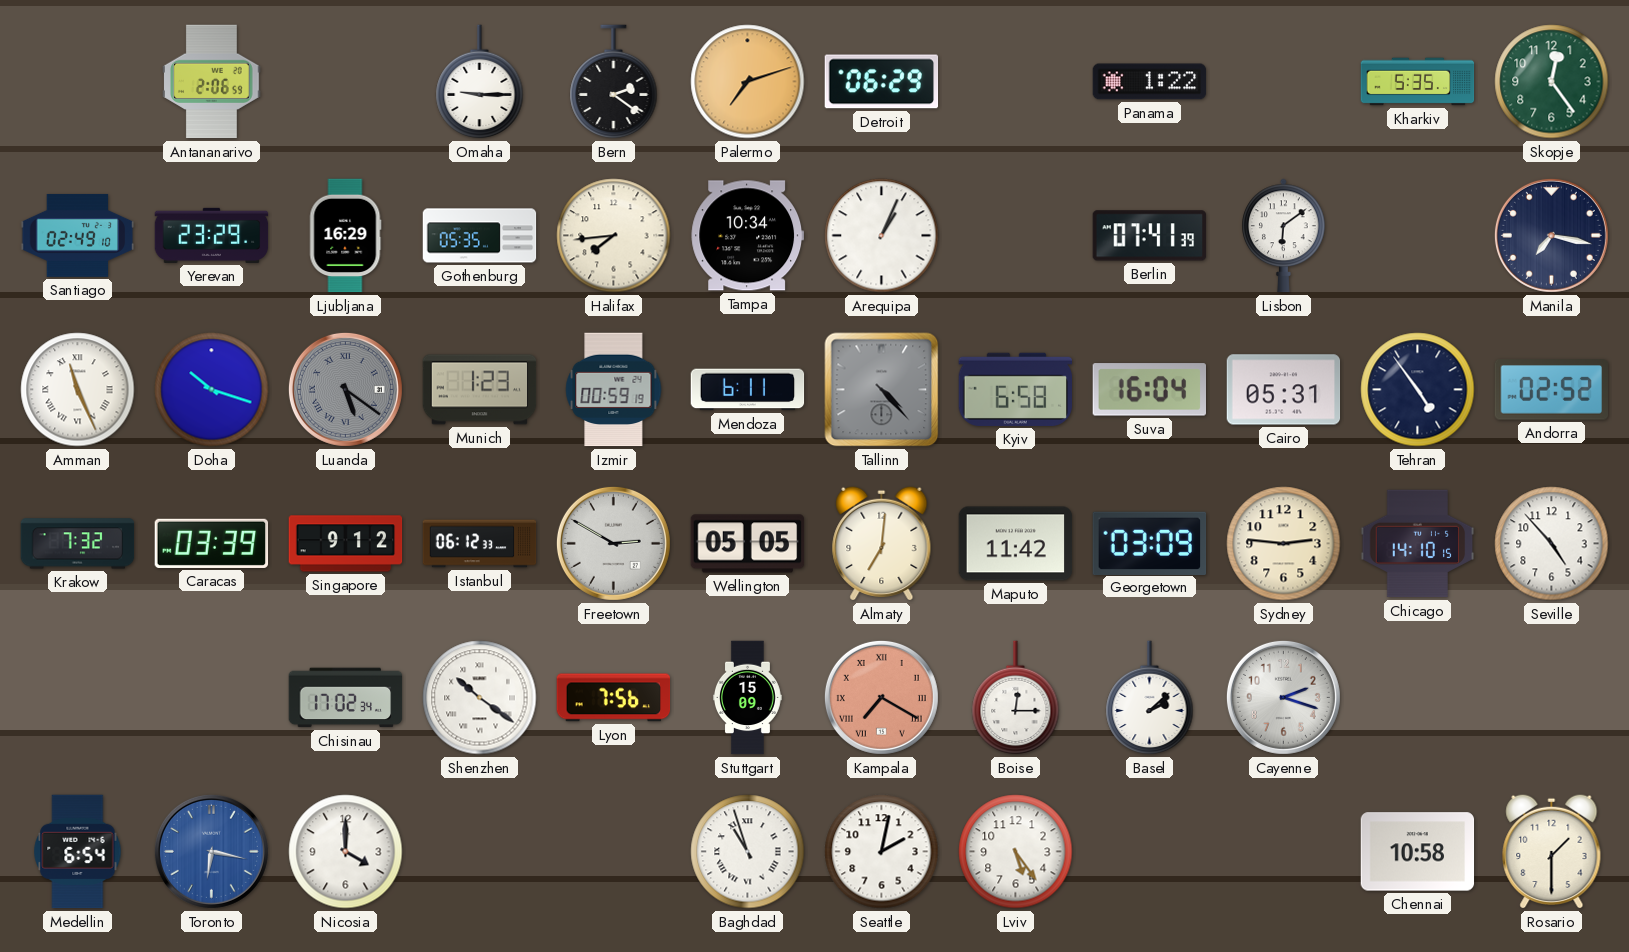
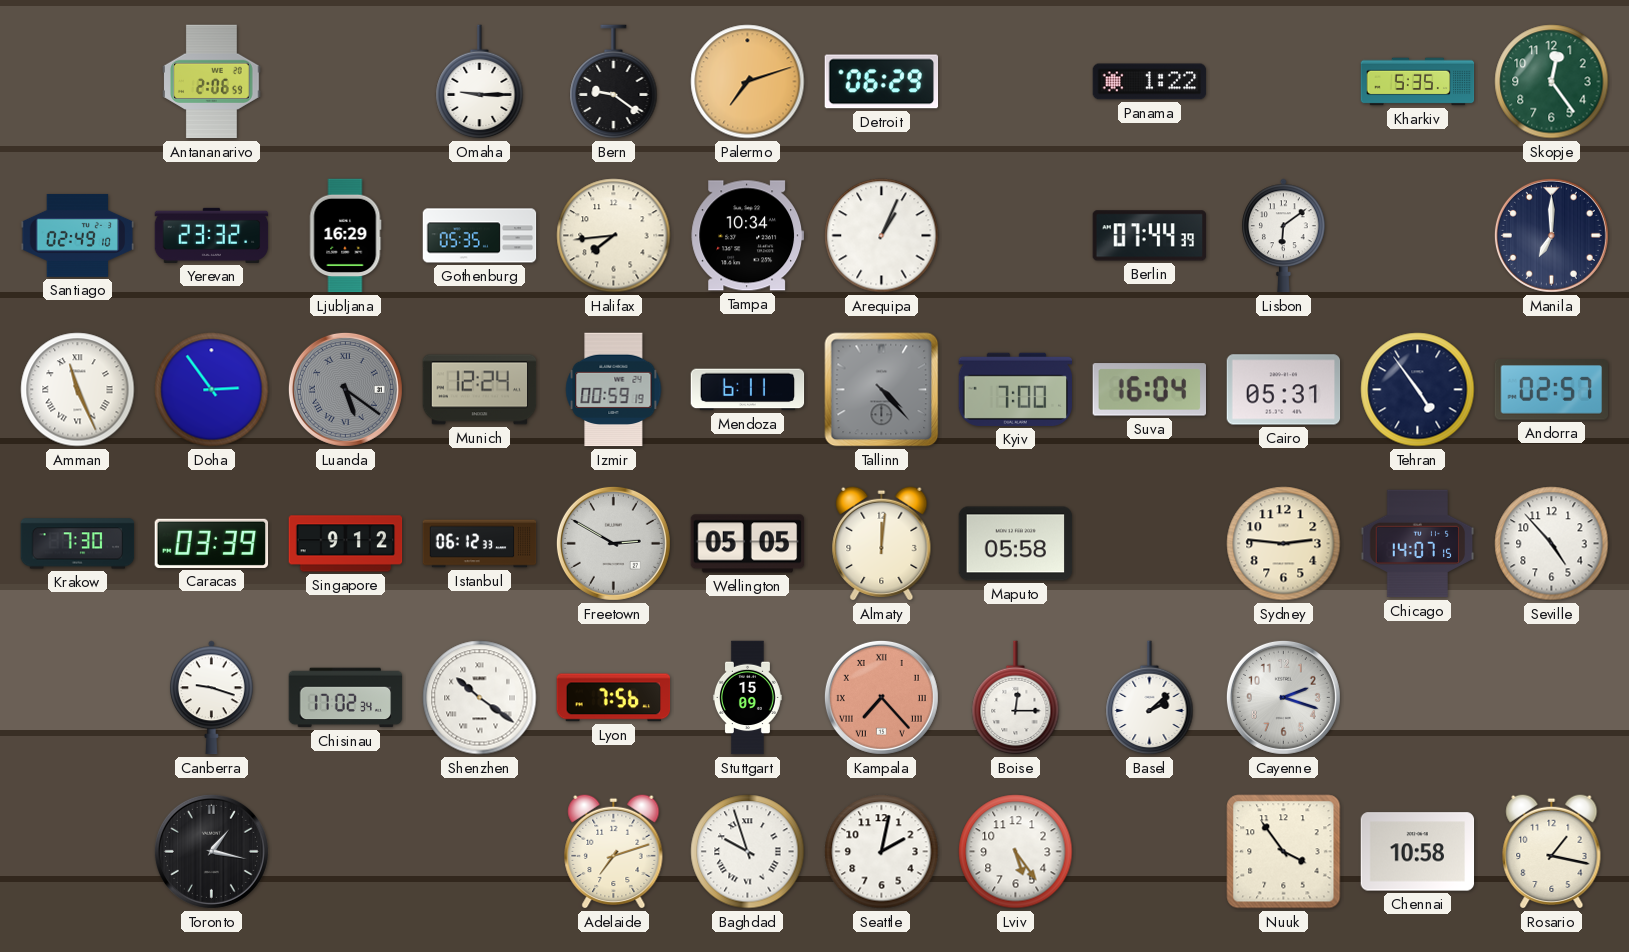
Bern: 2:21 -> 9:21 (614, 82)
Yerevan: 23:29 -> 23:32 (212, 235)
Berlin: 07:41 -> 07:44 (1150, 236)
Manila: 7:17 -> 7:00 (1551, 235)
Doha: 10:18 -> 2:54 (212, 390)
Munich: 1:23 -> 12:24 (480, 390)
Kyiv: 6:58 -> 7:00 (1016, 389)
Andorra: 02:52 -> 02:57 (1551, 390)
Krakow: 7:32 -> 7:30 (78, 544)
Almaty: 7:01 -> 12:01 (882, 543)
Maputo: 11:42 -> 05:58 (1016, 544)
Georgetown: 03:09 -> none (1150, 543)
Chicago: 14:10 -> 14:07 (1418, 544)
Canberra: none -> 9:18 (212, 698)
Kampala: 7:20 -> 7:23 (881, 697)
Medellin: 6:54 -> none (78, 852)
Toronto: 6:17 -> 1:17 (211, 851)
Toronto dial: blue -> black (211, 851)
Nicosia: 4:00 -> none (346, 852)
Adelaide: none -> 7:12 (614, 851)
Baghdad: 10:57 -> 9:57 (748, 852)
Nuuk: none -> 3:54 (1284, 852)
Rosario: 1:30 -> 1:17 (1552, 851)
